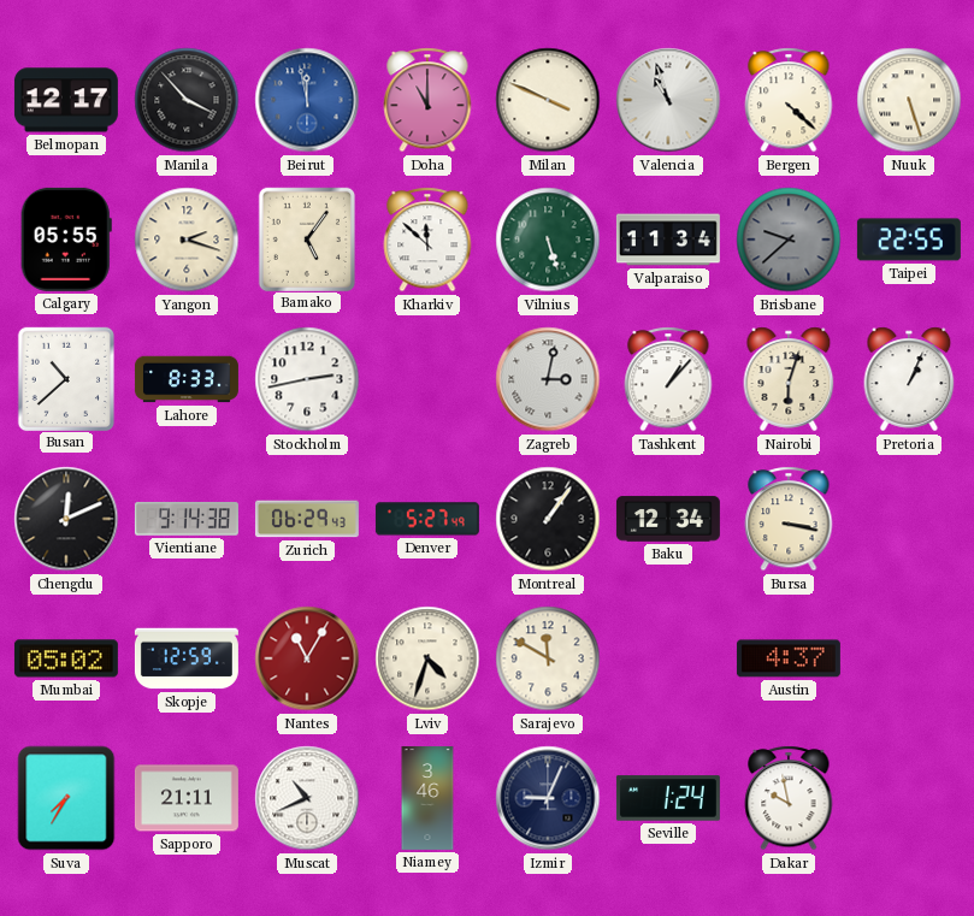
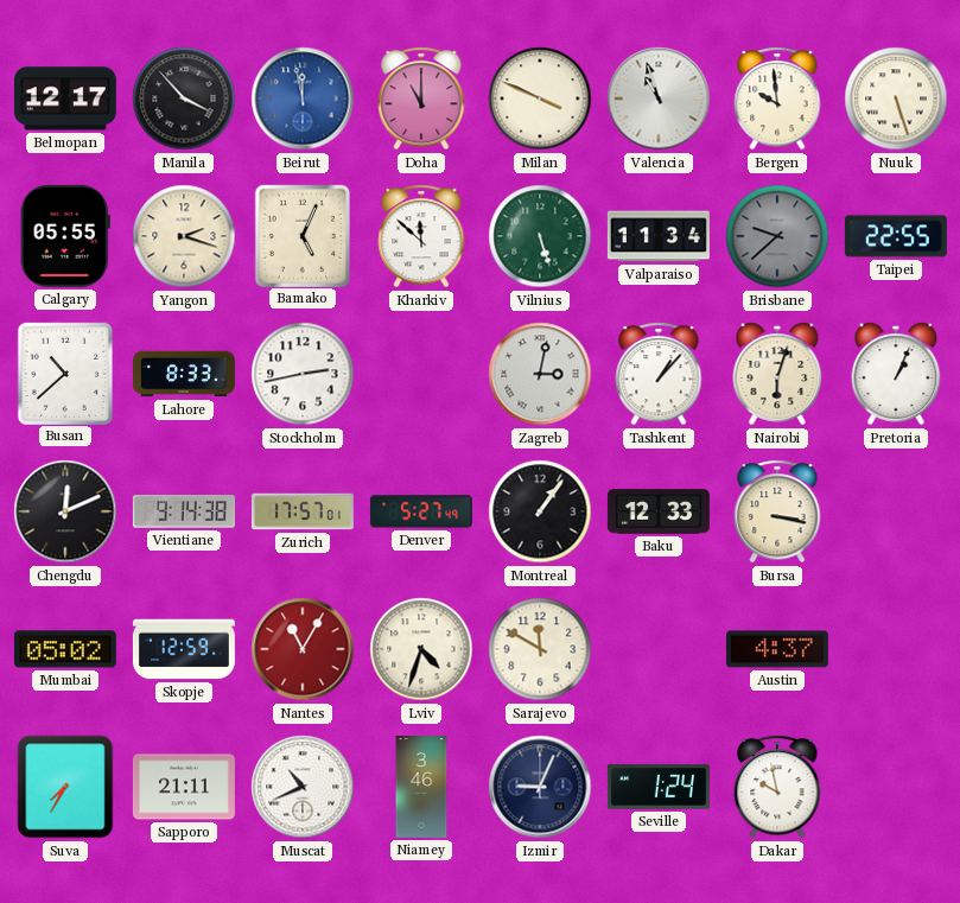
Bergen: 4:22 -> 9:59 (777, 98)
Bamako: 5:06 -> 5:04 (301, 235)
Zurich: 06:29 -> 17:57 (303, 511)
Baku: 12:34 -> 12:33 (659, 511)
